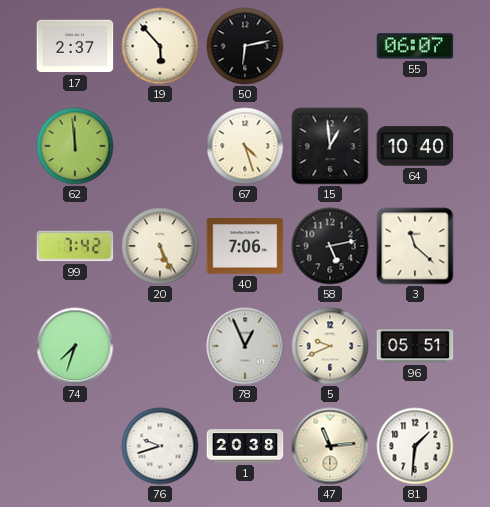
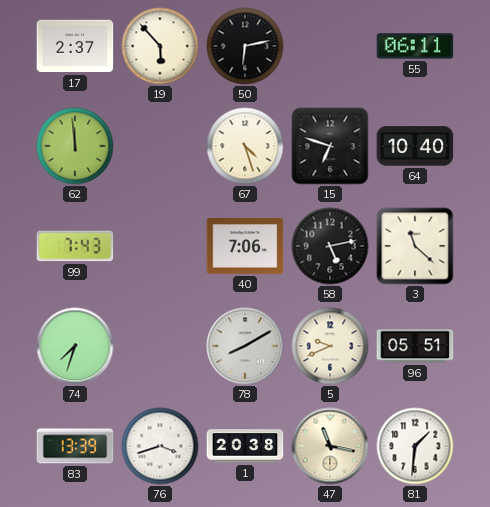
55: 06:07 -> 06:11 (415, 46)
15: 12:59 -> 6:48 (330, 146)
99: 7:42 -> 7:43 (75, 246)
20: 5:26 -> none (160, 246)
78: 12:56 -> 8:10 (245, 346)
83: none -> 13:39 (75, 446)
76: 9:42 -> 3:42 (160, 446)
47: 11:14 -> 11:17 (330, 446)
